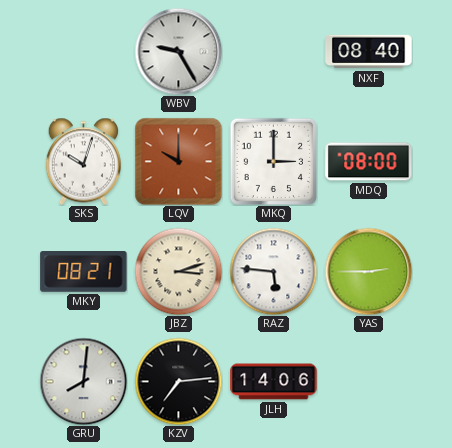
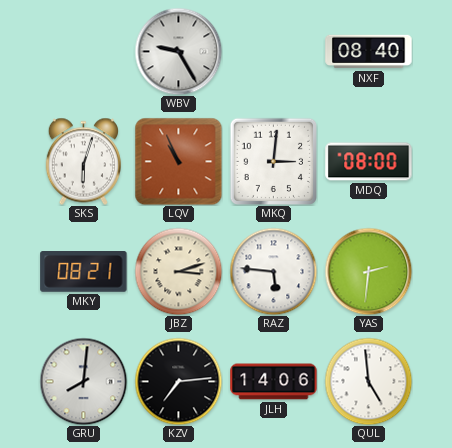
SKS: 10:03 -> 6:03 (83, 161)
LQV: 10:00 -> 10:56 (178, 161)
MKQ: 3:00 -> 3:01 (273, 161)
YAS: 2:45 -> 2:31 (368, 271)
QUL: none -> 4:59 (368, 381)
